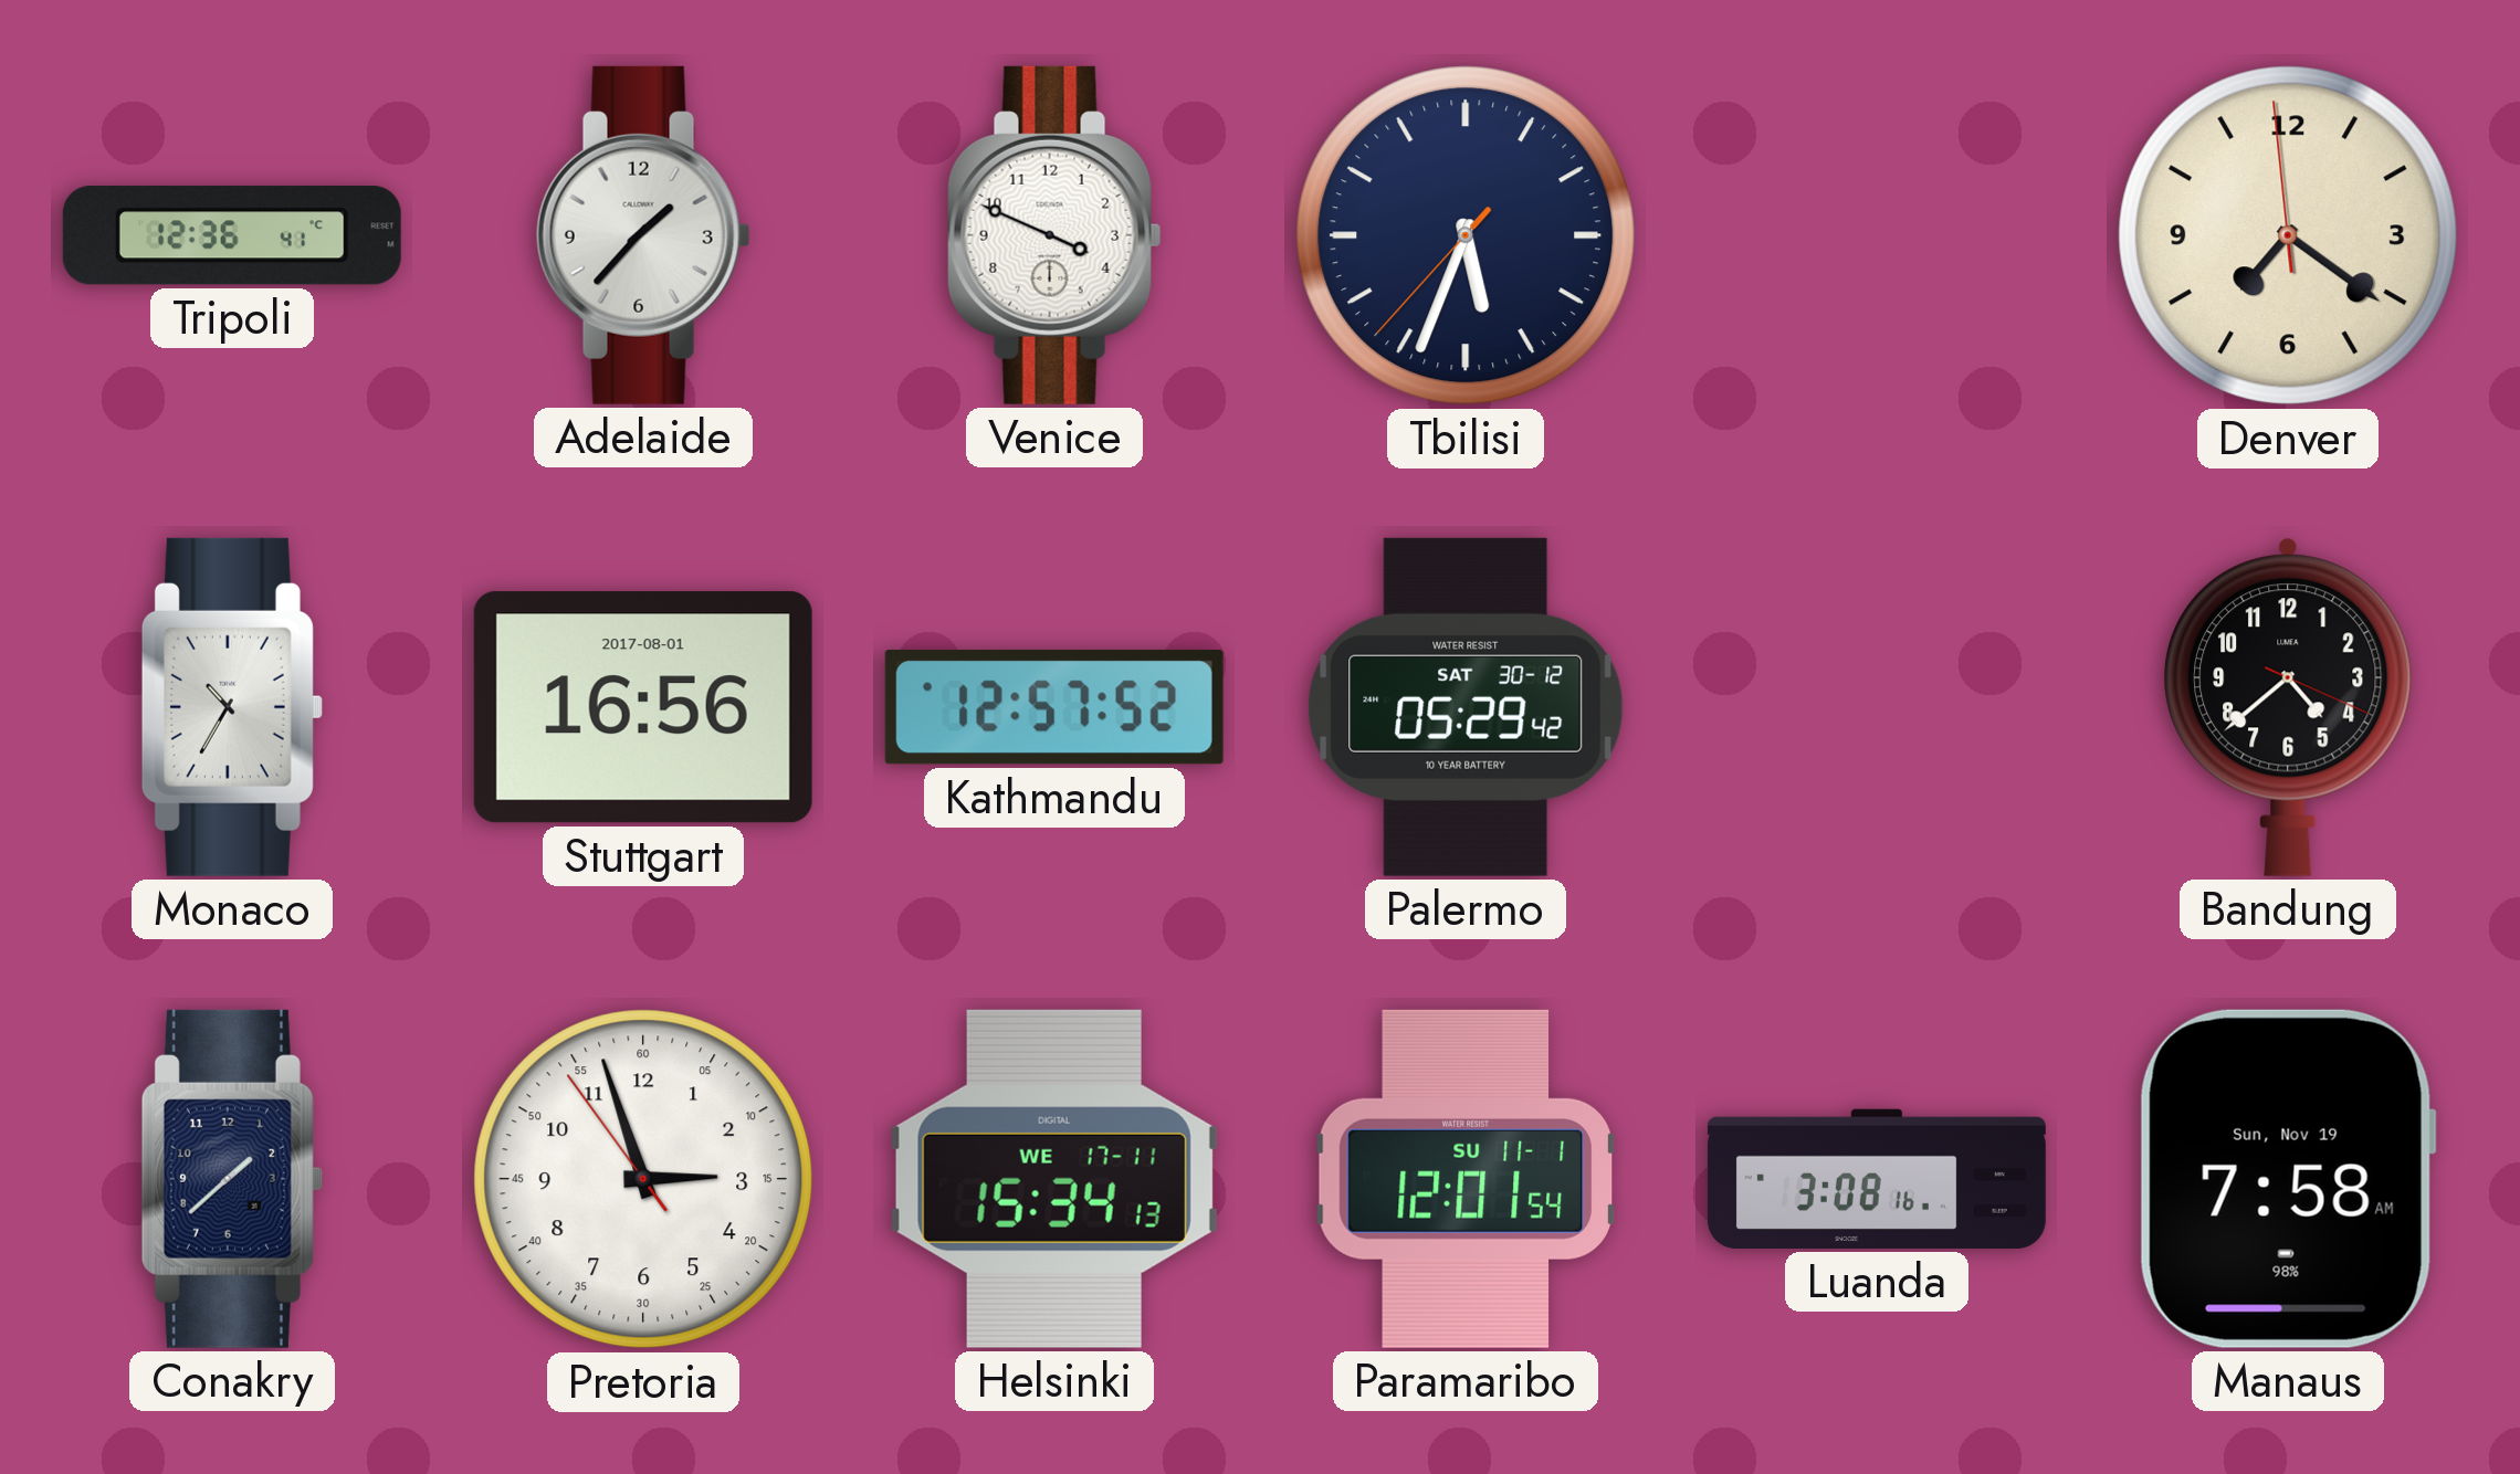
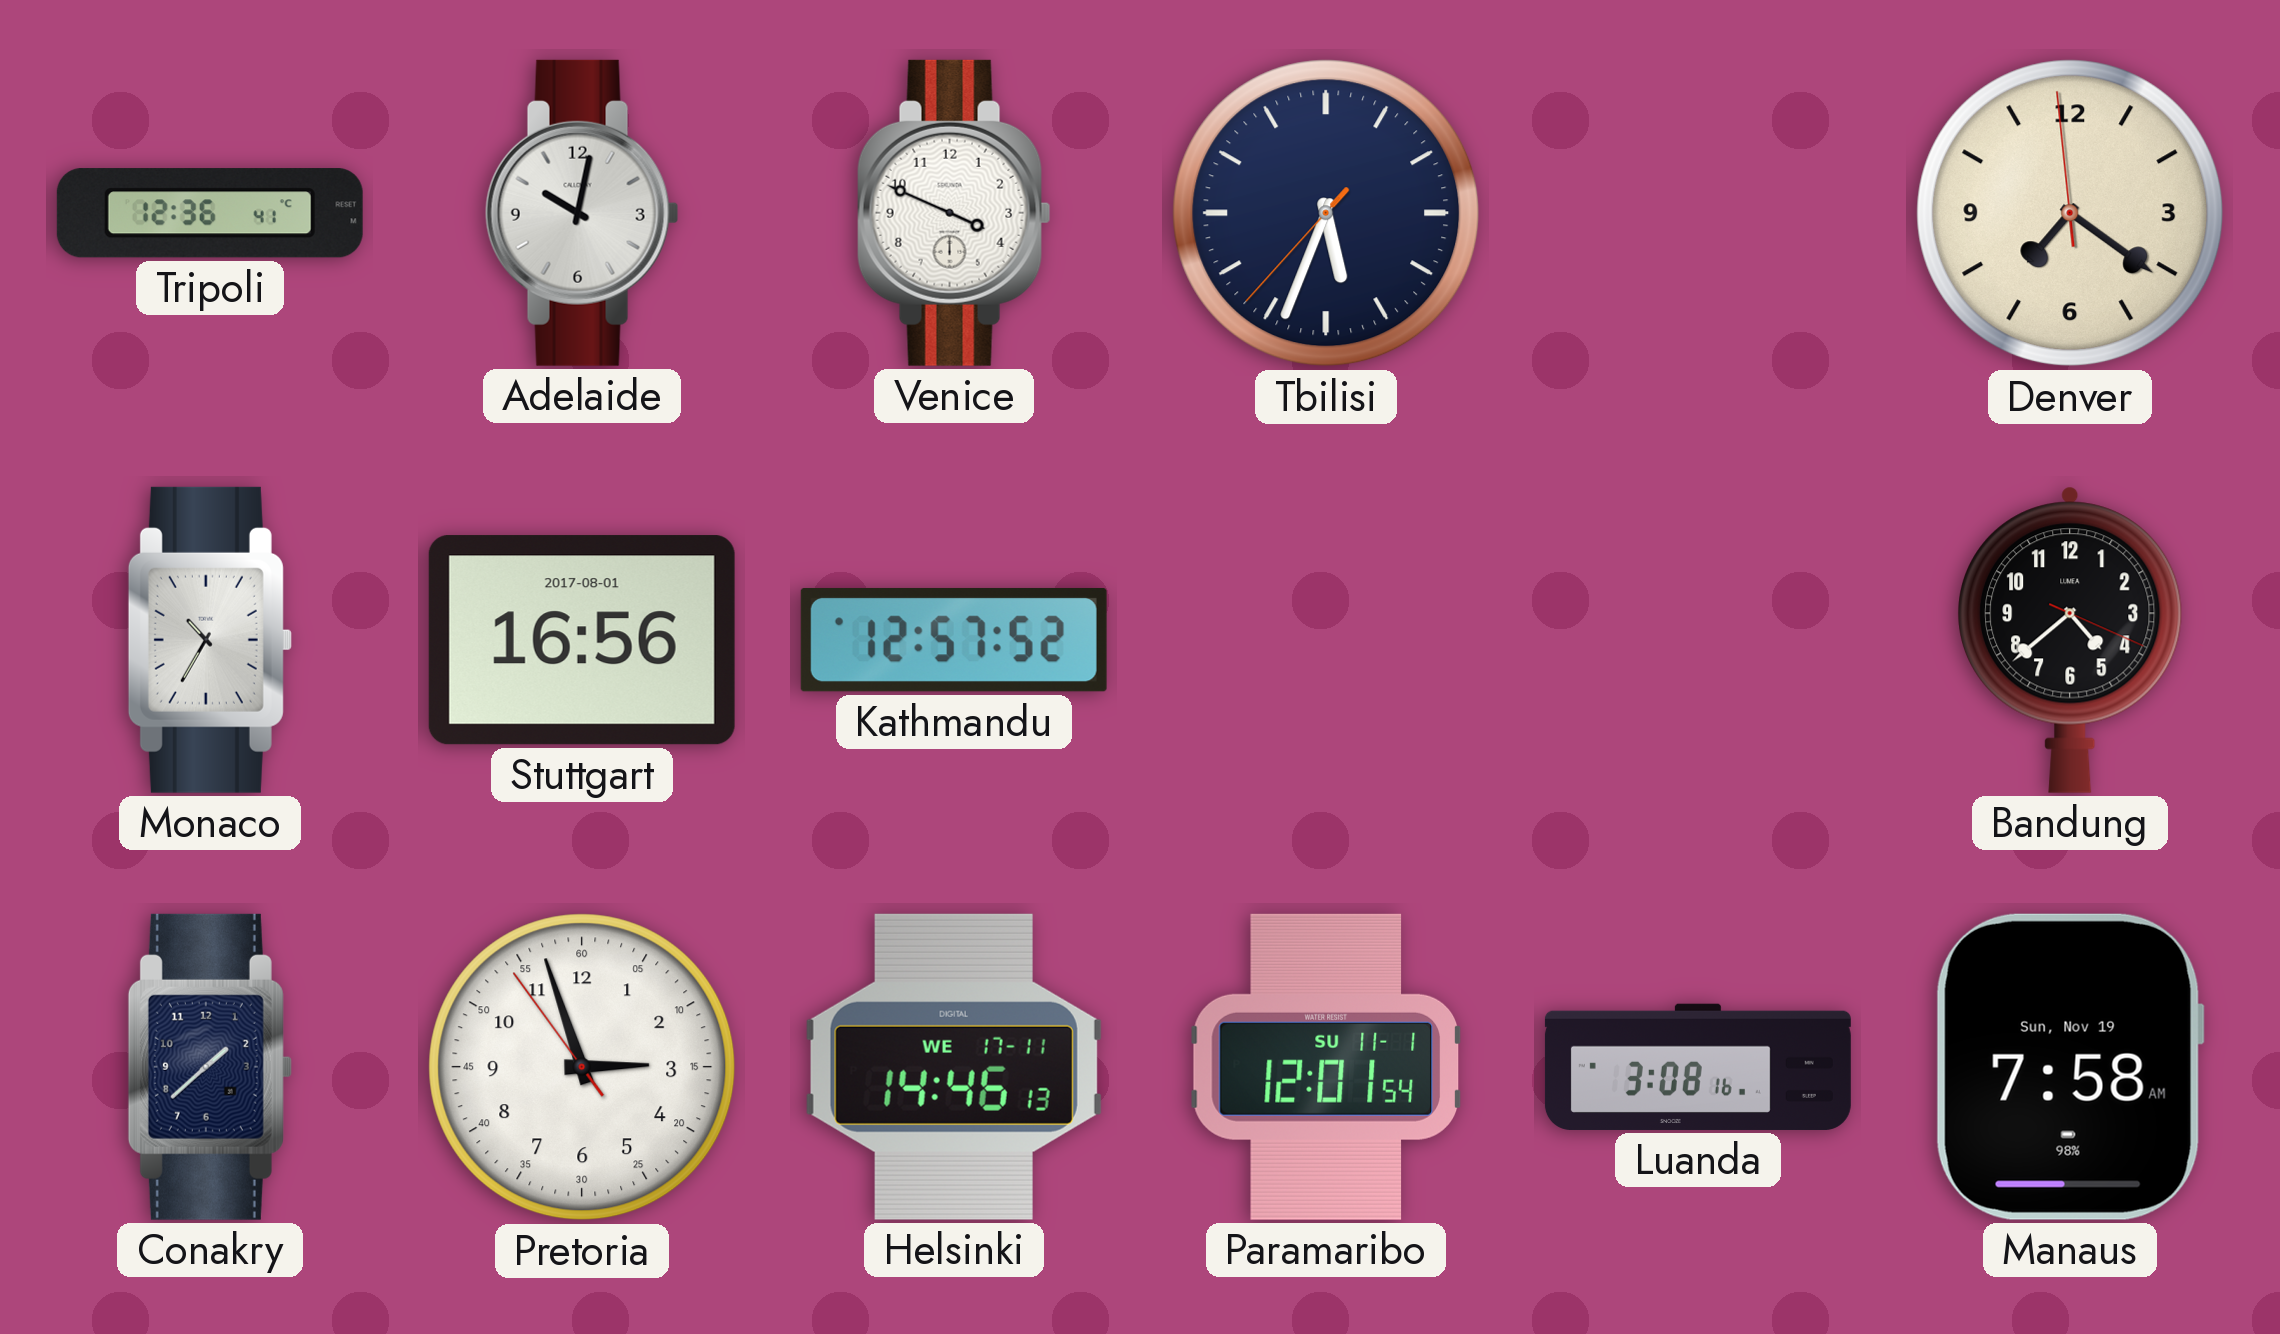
Adelaide: 1:37 -> 10:02 (582, 213)
Palermo: 05:29 -> none (1466, 707)
Helsinki: 15:34 -> 14:46 (954, 1067)
